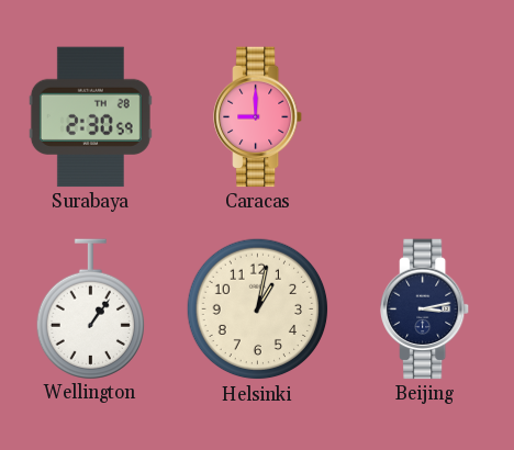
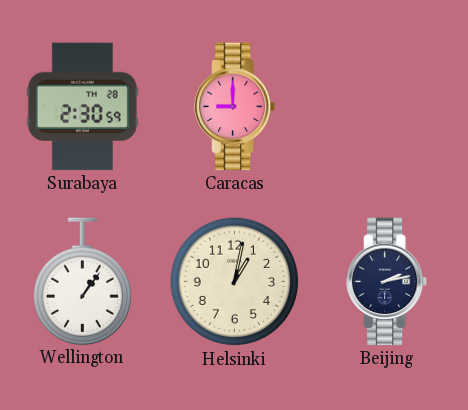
Beijing: 3:13 -> 2:13 (388, 282)
